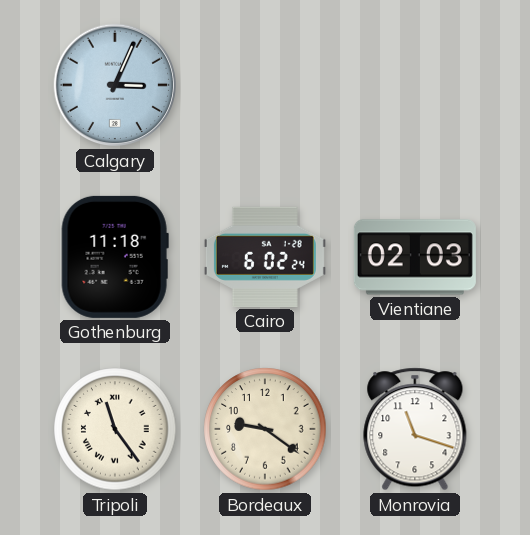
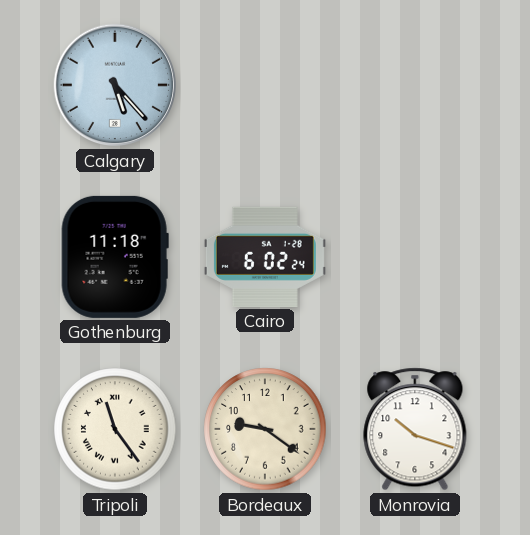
Calgary: 3:04 -> 5:23 (115, 85)
Vientiane: 02:03 -> none (415, 257)
Monrovia: 11:18 -> 10:18 (415, 429)
